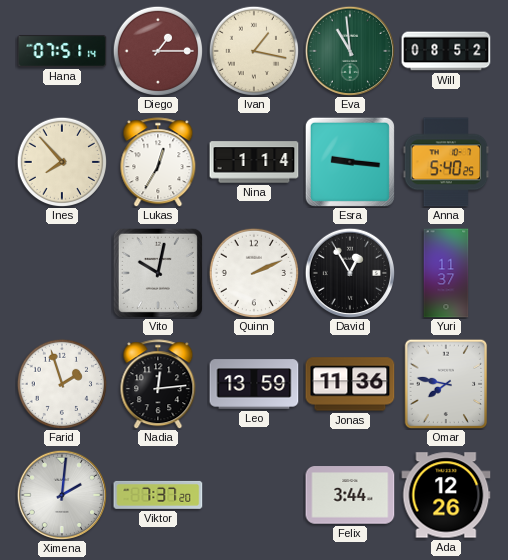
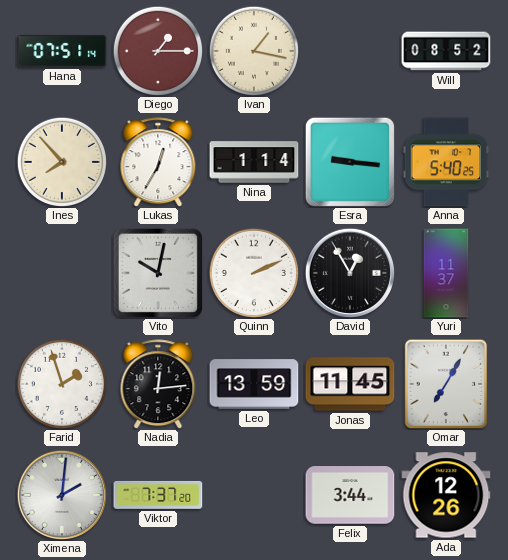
Eva: 10:59 -> none (349, 50)
Jonas: 11:36 -> 11:45 (350, 384)
Omar: 7:47 -> 7:05 (446, 384)
